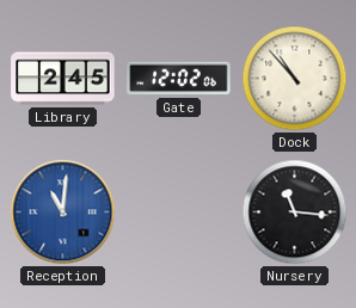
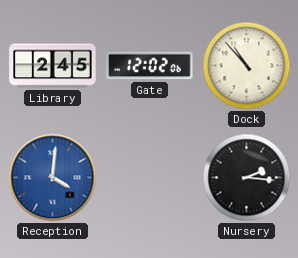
Reception: 11:01 -> 4:01 (53, 178)
Nursery: 11:16 -> 2:16 (247, 178)
